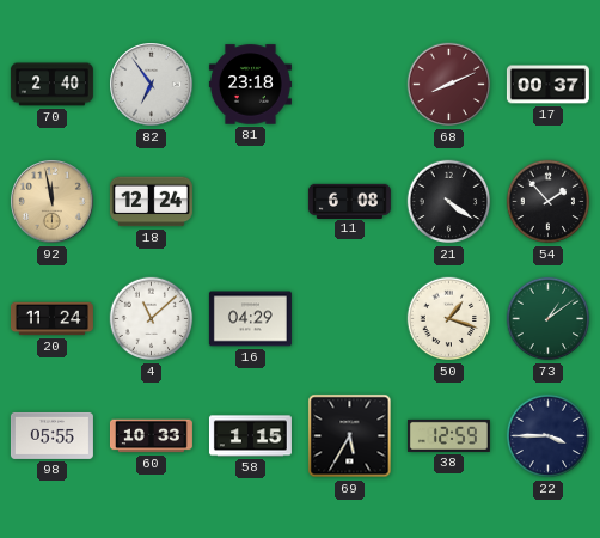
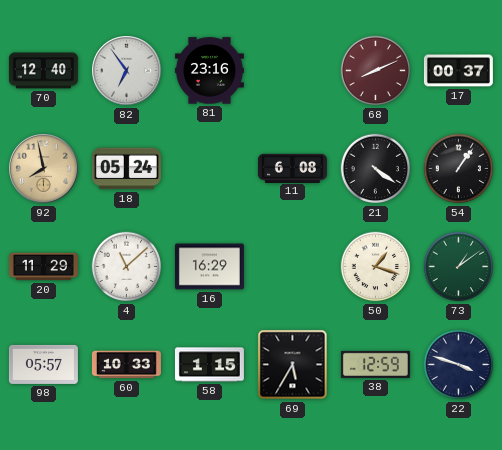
70: 2:40 -> 12:40 (43, 71)
81: 23:18 -> 23:16 (209, 71)
92: 11:58 -> 7:58 (44, 169)
18: 12:24 -> 05:24 (126, 169)
54: 1:53 -> 1:06 (459, 169)
20: 11:24 -> 11:29 (43, 267)
16: 04:29 -> 16:29 (209, 267)
98: 05:55 -> 05:57 (43, 364)
22: 3:45 -> 3:48 (459, 365)
